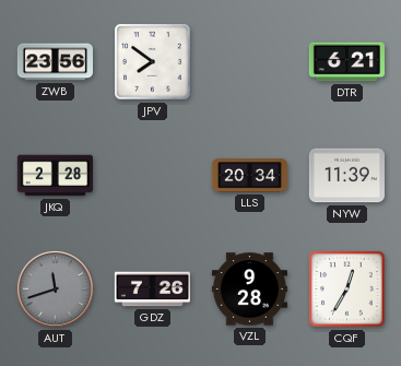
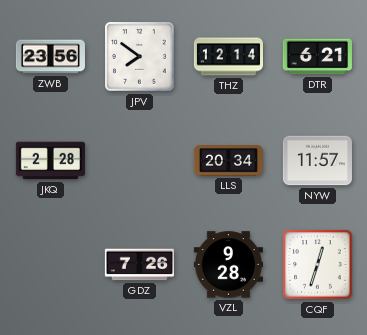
THZ: none -> 12:14 (228, 57)
NYW: 11:39 -> 11:57 (317, 161)
AUT: 11:42 -> none (55, 288)
CQF: 12:35 -> 12:33 (318, 265)
